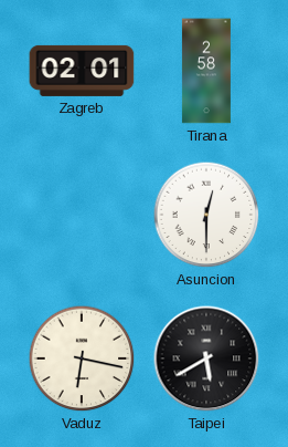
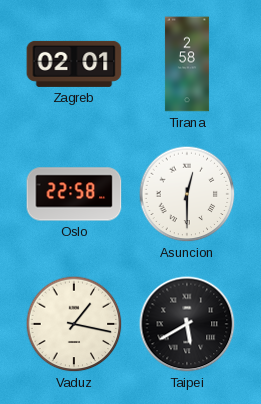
Oslo: none -> 22:58 (74, 194)
Vaduz: 6:17 -> 1:17 (74, 324)
